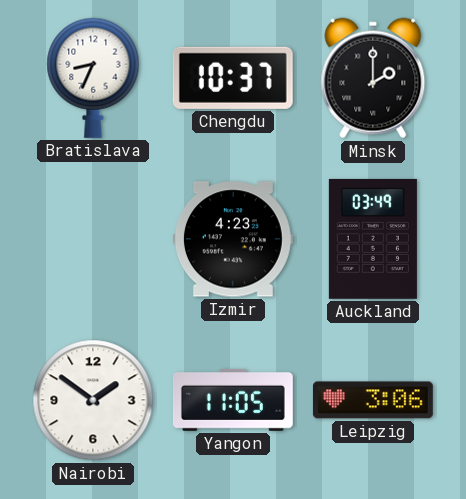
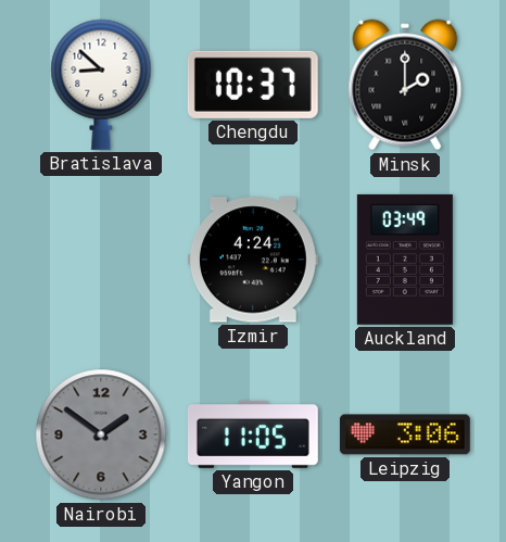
Bratislava: 8:34 -> 8:52 (101, 85)
Izmir: 4:23 -> 4:24 (253, 260)
Nairobi dial: white -> grey (101, 434)
